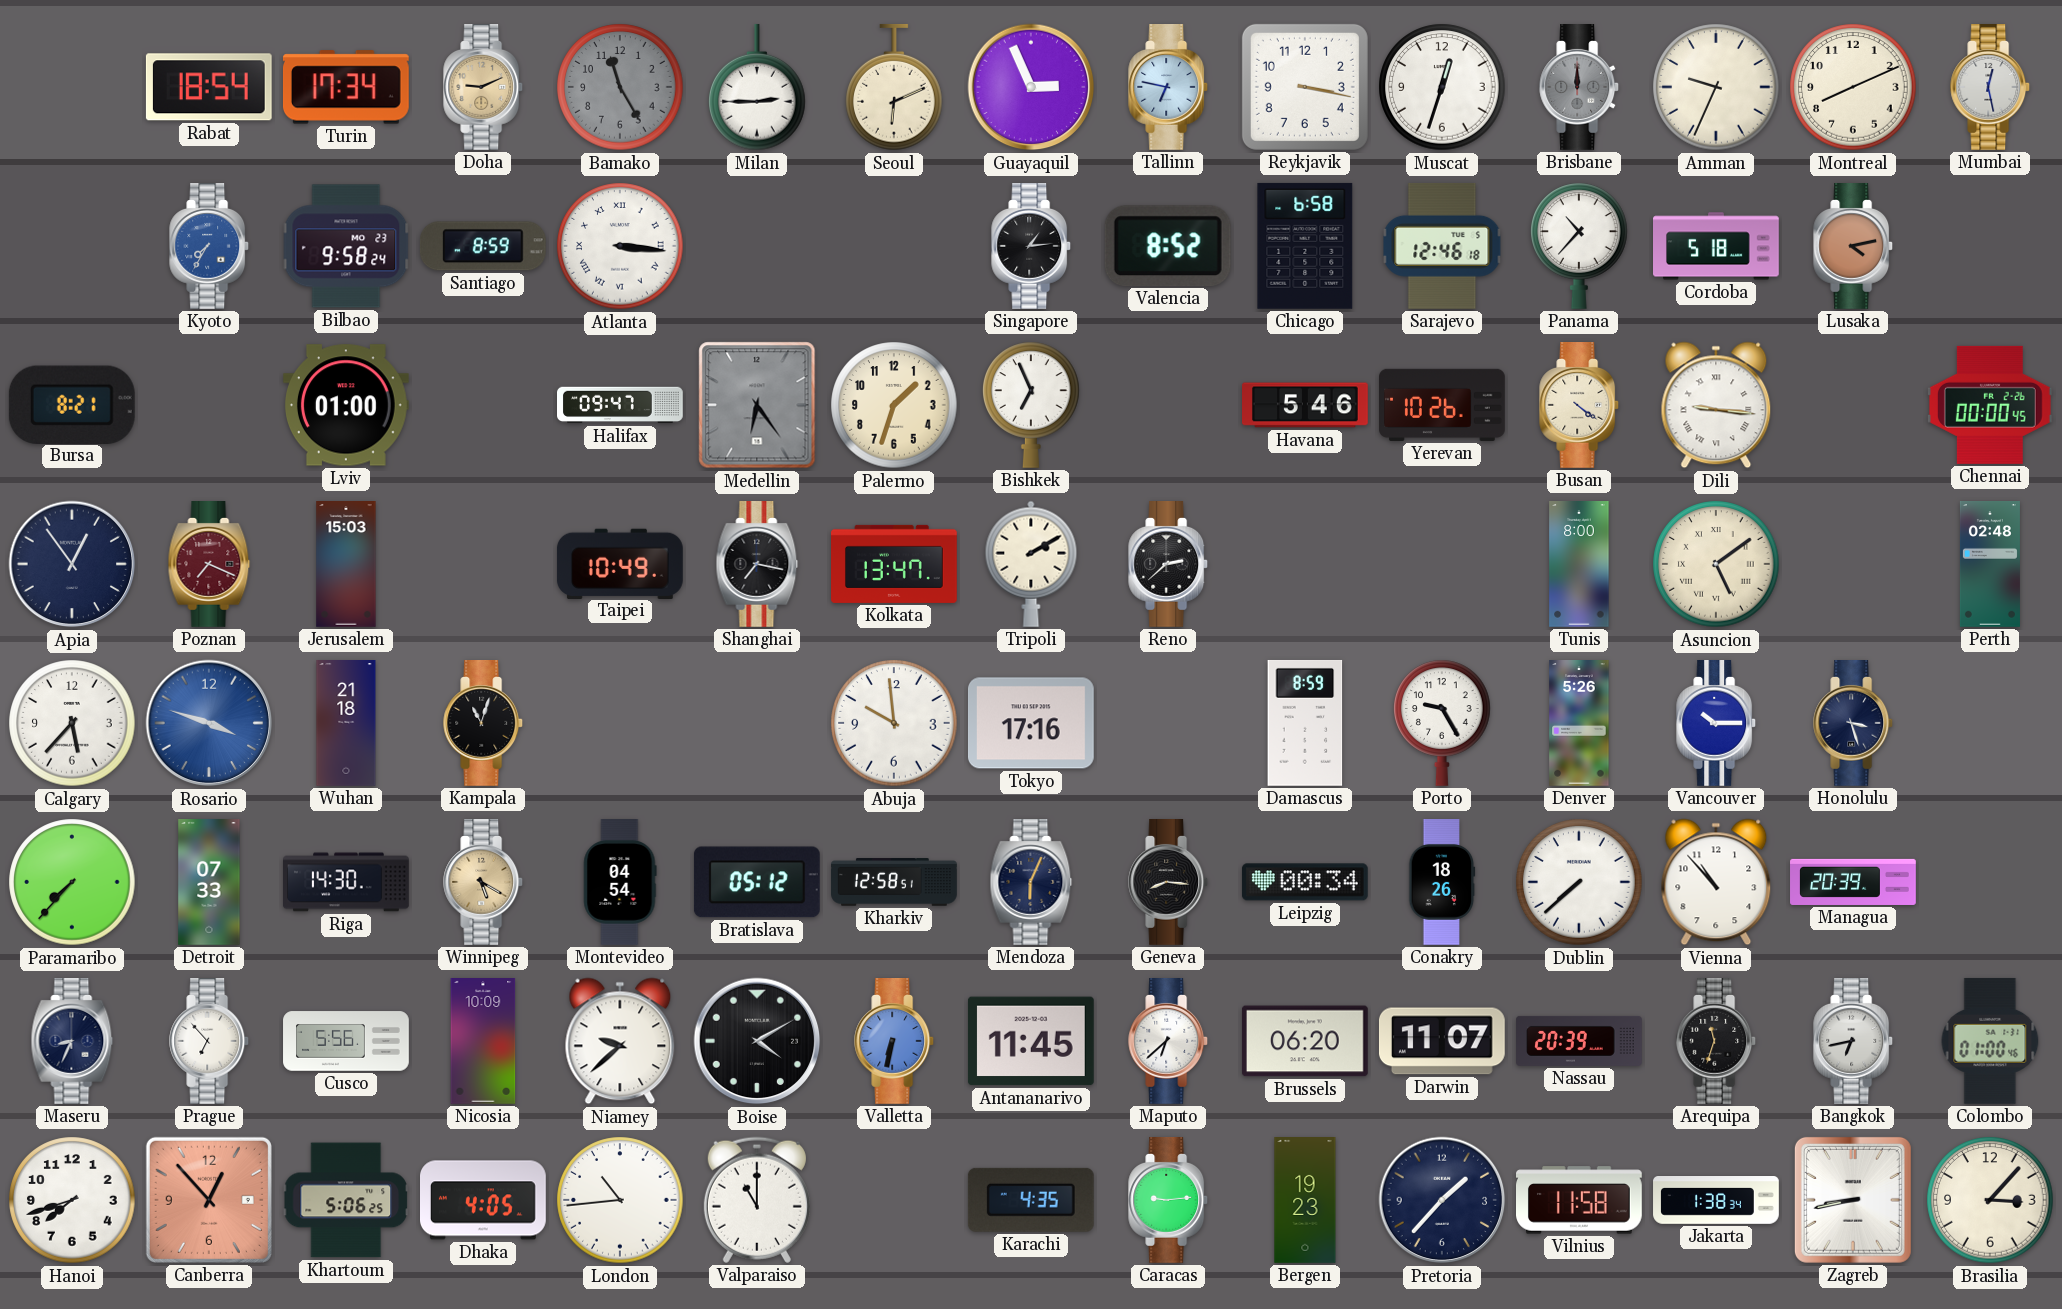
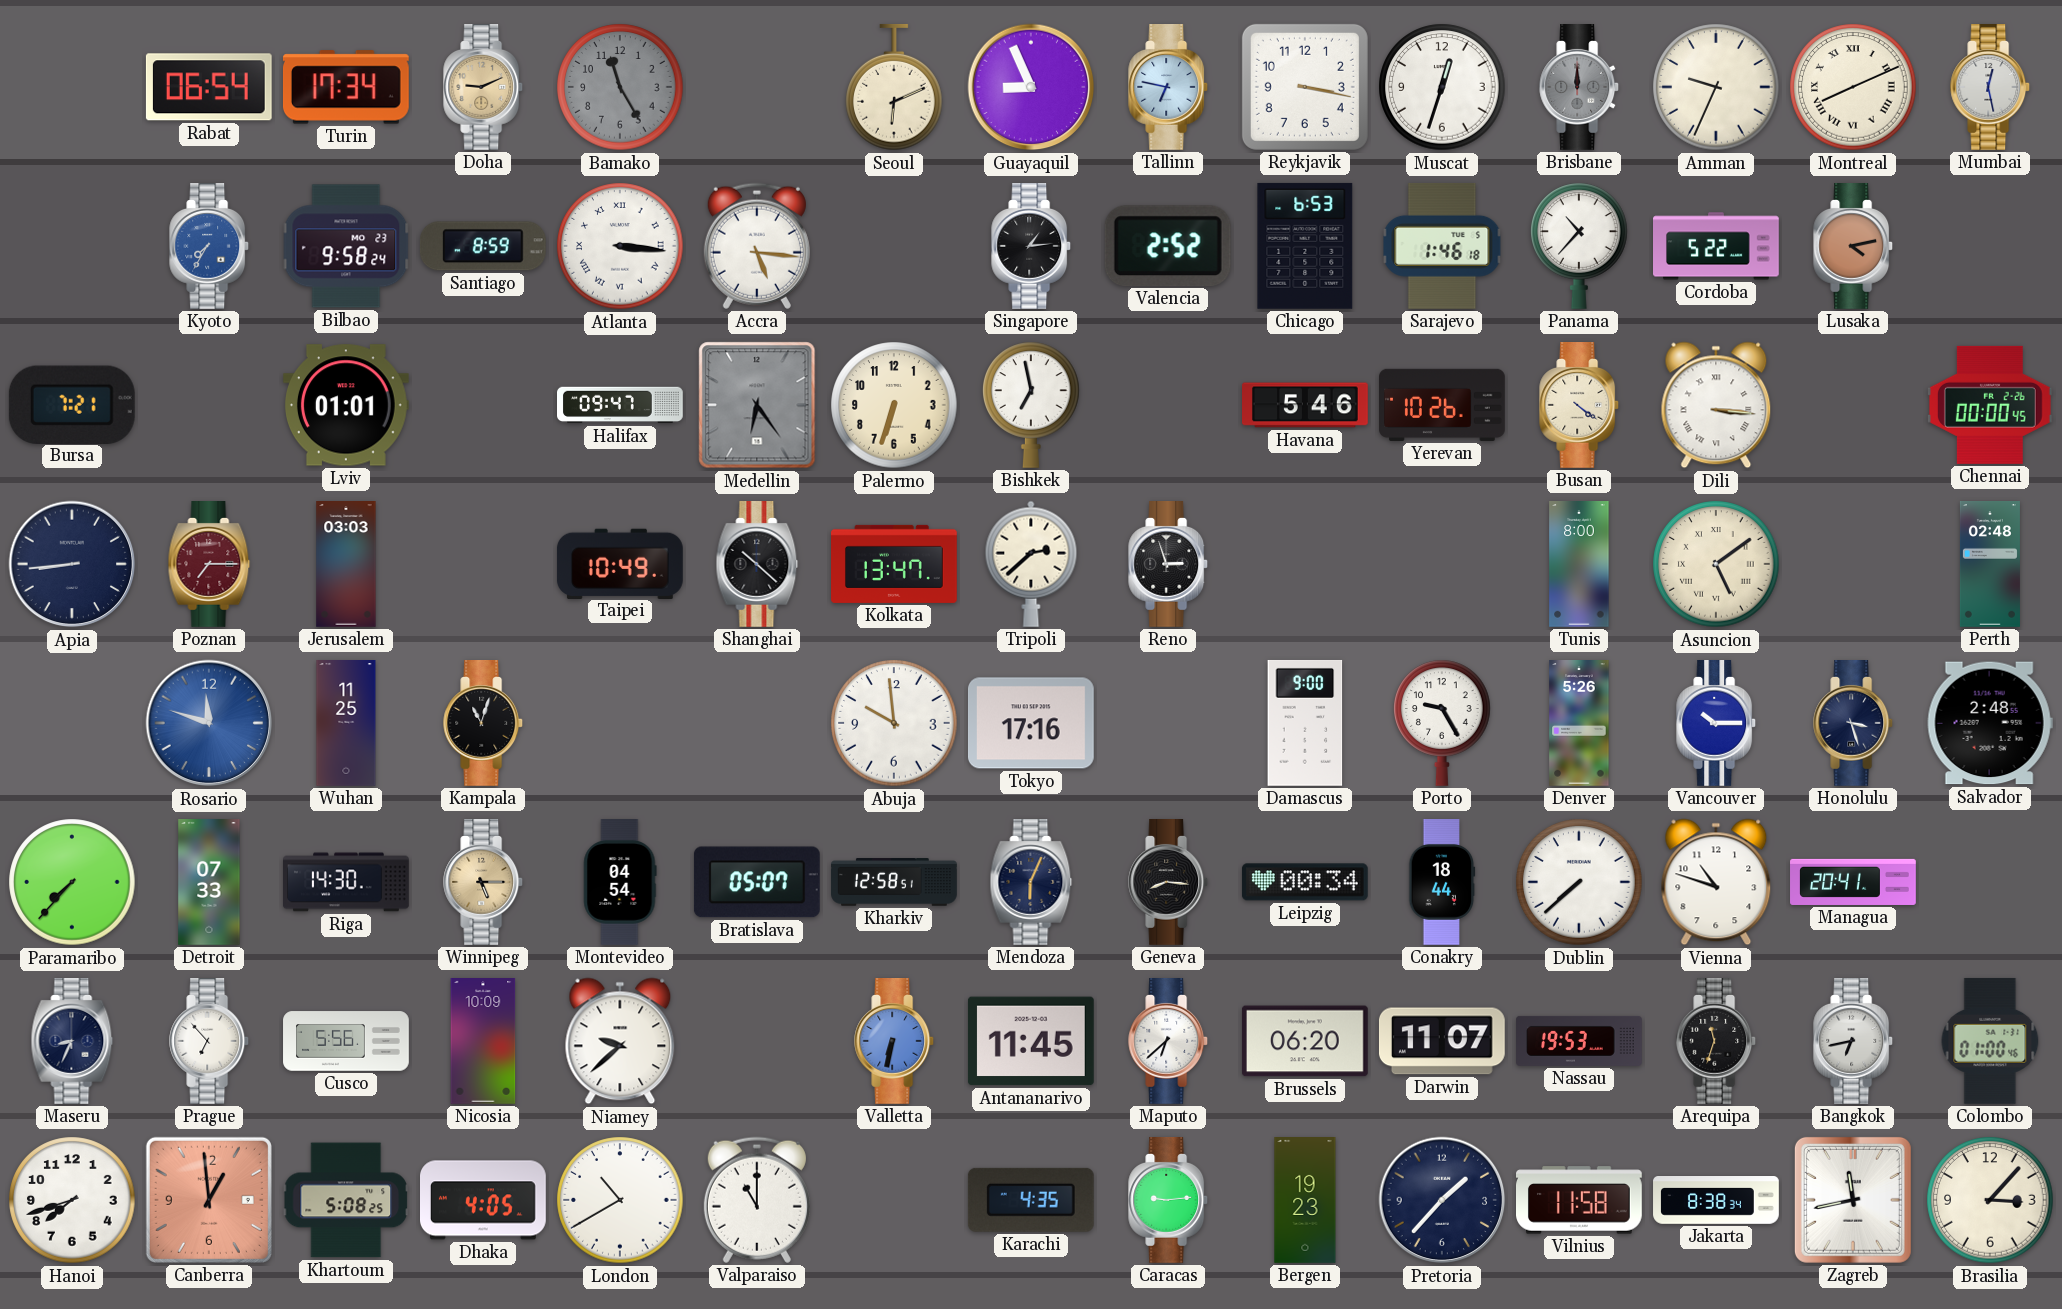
Rabat: 18:54 -> 06:54 (209, 87)
Milan: 2:45 -> none (758, 88)
Guayaquil: 2:56 -> 8:56 (1031, 87)
Montreal numerals: Arabic -> Roman (1853, 87)
Accra: none -> 5:16 (757, 246)
Valencia: 8:52 -> 2:52 (1168, 246)
Chicago: 6:58 -> 6:53 (1305, 246)
Sarajevo: 12:46 -> 1:46 (1442, 246)
Cordoba: 5:18 -> 5:22 (1717, 246)
Bursa: 8:21 -> 7:21 (72, 404)
Lviv: 01:00 -> 01:01 (346, 405)
Palermo: 1:33 -> 6:33 (894, 405)
Bishkek: 6:56 -> 6:58 (1032, 405)
Dili: 9:16 -> 3:16 (1716, 405)
Apia: 12:54 -> 8:44 (72, 564)
Poznan: 7:19 -> 7:15 (209, 565)
Jerusalem: 15:03 -> 03:03 (346, 565)
Shanghai: 7:17 -> 10:22 (757, 565)
Tripoli: 2:10 -> 2:38 (1031, 564)
Reno: 2:38 -> 2:57 (1169, 565)
Calgary: 5:37 -> none (72, 723)
Rosario: 3:48 -> 11:48 (209, 723)
Wuhan: 21:18 -> 11:25 (346, 724)
Damascus: 8:59 -> 9:00 (1305, 723)
Salvador: none -> 2:48 (1990, 723)
Winnipeg: 5:20 -> 5:15 (484, 883)
Bratislava: 05:12 -> 05:07 (757, 882)
Conakry: 18:26 -> 18:44 (1442, 883)
Vienna: 10:53 -> 10:48 (1716, 882)
Managua: 20:39 -> 20:41 (1853, 882)
Boise: 4:10 -> none (757, 1041)
Nassau: 20:39 -> 19:53 (1579, 1041)
Canberra: 12:53 -> 12:59 (209, 1200)
Khartoum: 5:06 -> 5:08 (346, 1200)
London: 10:44 -> 10:40 (620, 1200)
Jakarta: 1:38 -> 8:38 (1716, 1200)
Zagreb: 8:43 -> 11:43 (1853, 1200)
